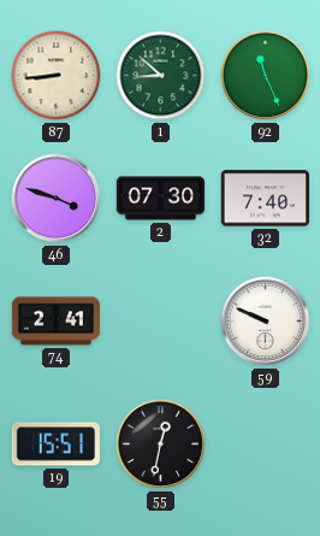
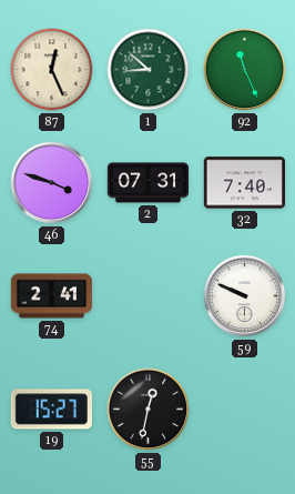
87: 8:44 -> 12:26 (52, 70)
2: 07:30 -> 07:31 (149, 183)
19: 15:51 -> 15:27 (51, 410)
